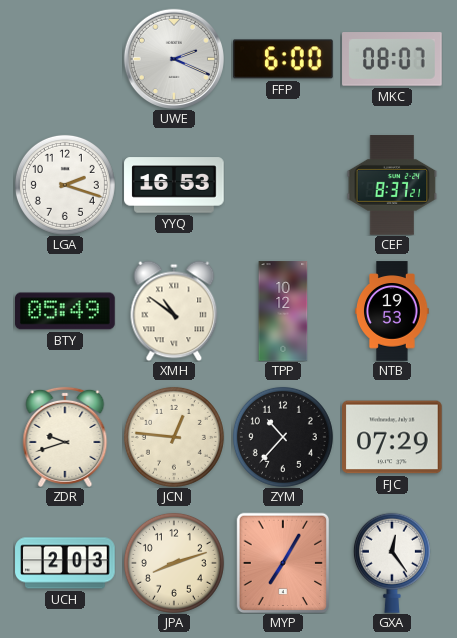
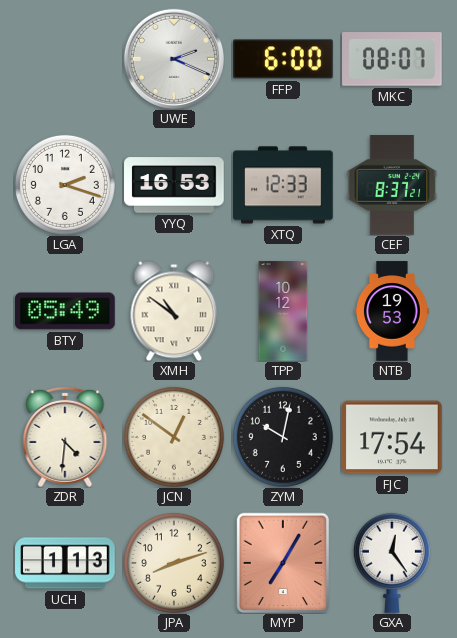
XTQ: none -> 12:33 (283, 185)
ZDR: 9:42 -> 4:31 (65, 437)
JCN: 12:46 -> 12:51 (174, 437)
ZYM: 10:37 -> 10:02 (283, 437)
FJC: 07:29 -> 17:54 (393, 437)
UCH: 2:03 -> 1:13 (65, 563)
